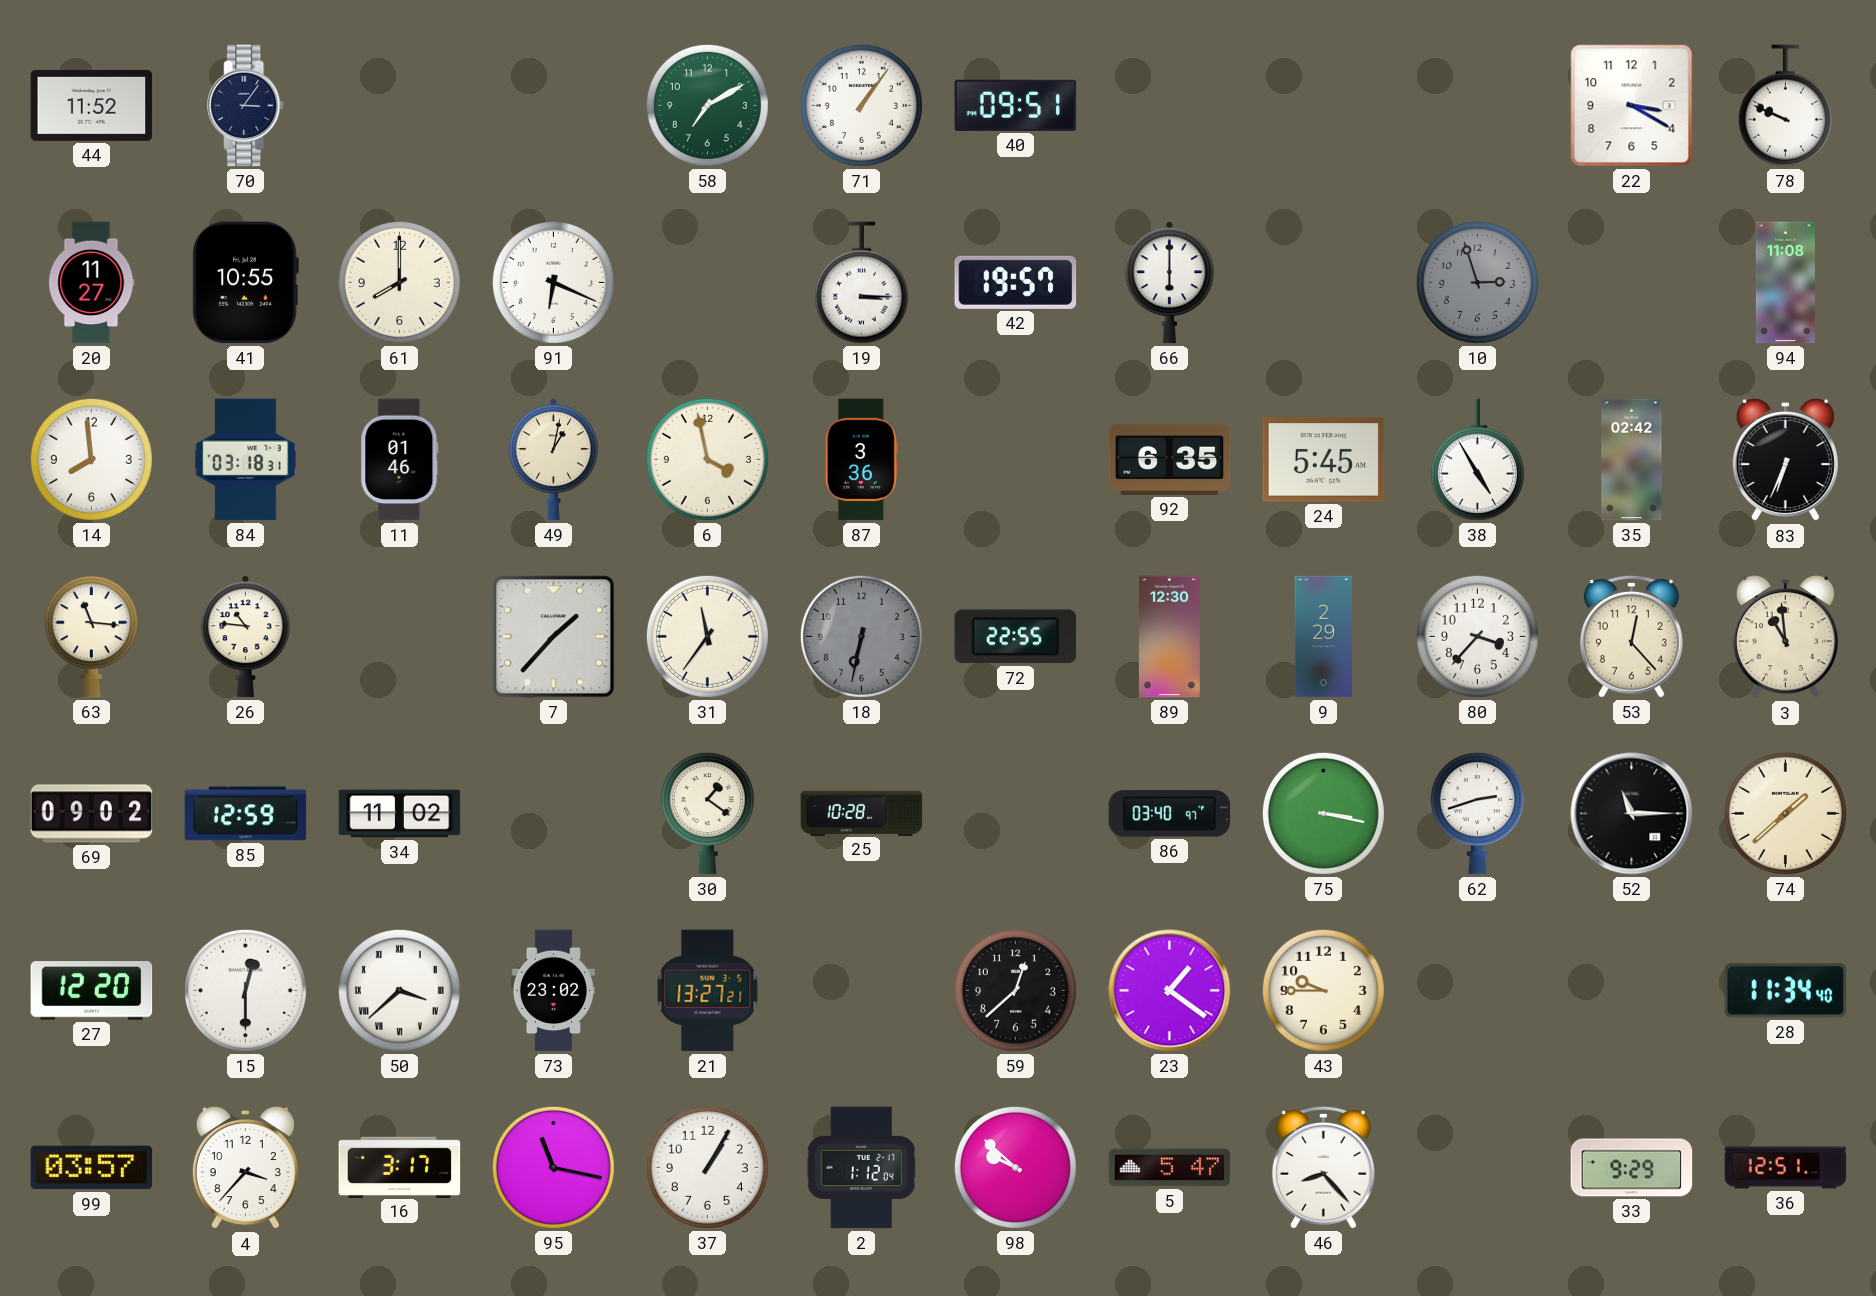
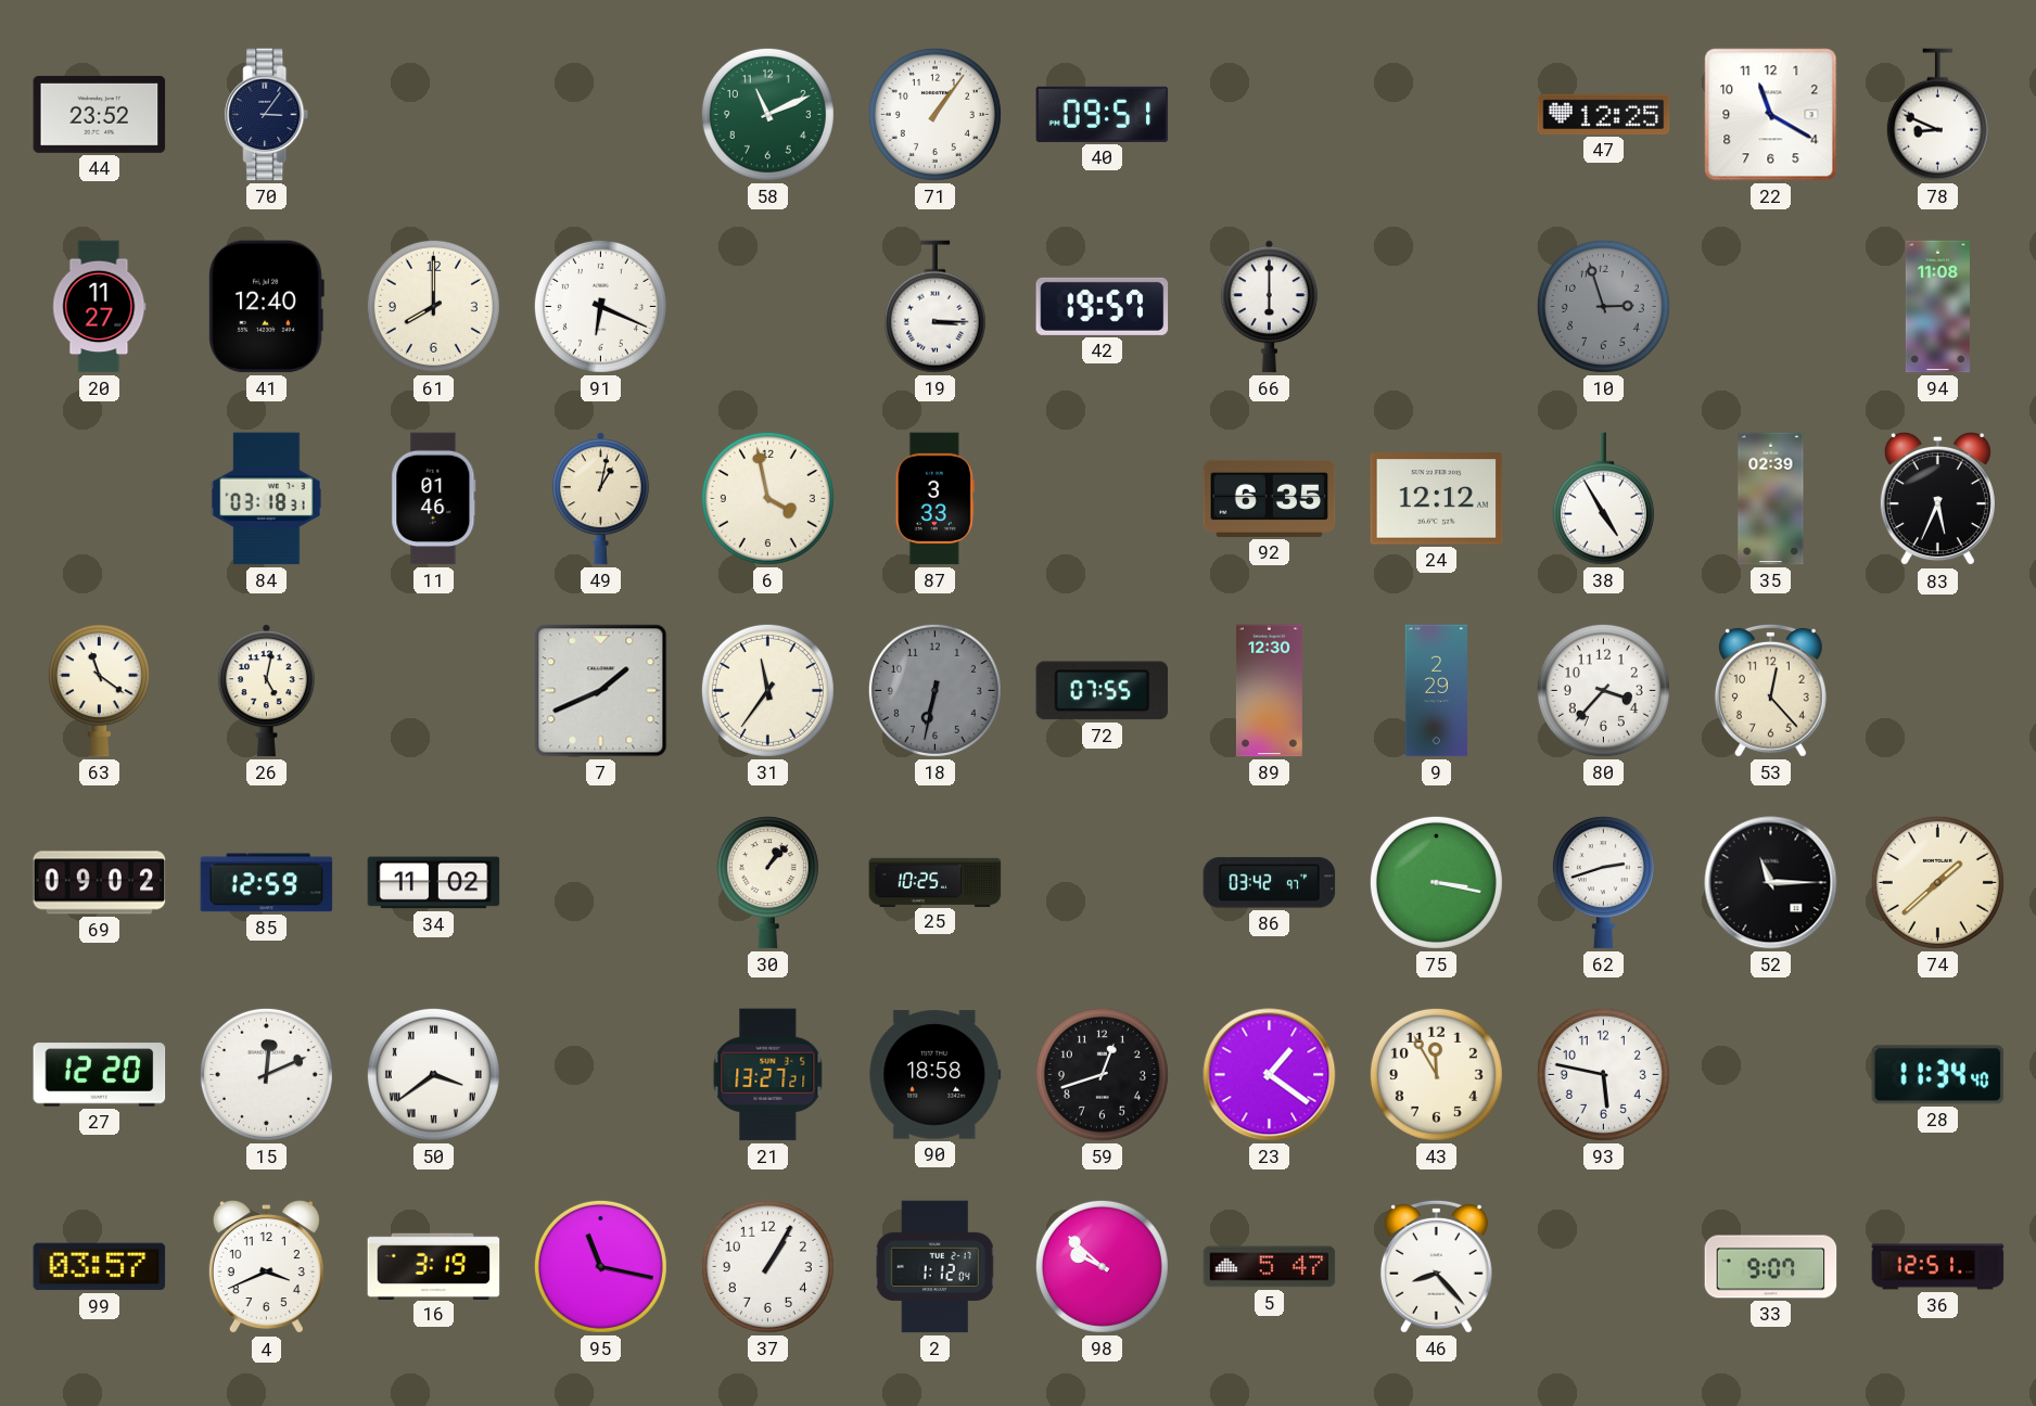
44: 11:52 -> 23:52 (100, 114)
58: 7:10 -> 11:11 (767, 114)
47: none -> 12:25 (1604, 114)
22: 3:20 -> 11:20 (1771, 115)
78: 9:49 -> 8:49 (1937, 115)
41: 10:55 -> 12:40 (266, 307)
14: 7:59 -> none (91, 459)
87: 3:36 -> 3:33 (934, 499)
24: 5:45 -> 12:12 (1437, 499)
35: 02:42 -> 02:39 (1771, 499)
83: 6:34 -> 5:34 (1937, 500)
63: 11:16 -> 11:21 (99, 691)
26: 10:46 -> 5:02 (266, 691)
7: 1:37 -> 1:41 (601, 691)
72: 22:55 -> 07:55 (1103, 691)
3: 10:59 -> none (1785, 638)
30: 1:21 -> 1:07 (767, 883)
25: 10:28 -> 10:25 (936, 882)
86: 03:40 -> 03:42 (1270, 883)
15: 12:30 -> 12:11 (266, 1074)
50: 3:38 -> 3:39 (433, 1074)
73: 23:02 -> none (553, 991)
90: none -> 18:58 (936, 1075)
59: 12:38 -> 12:42 (1102, 1074)
43: 9:45 -> 11:55 (1436, 1074)
93: none -> 5:47 (1603, 1074)
4: 3:37 -> 3:41 (266, 1268)
16: 3:17 -> 3:19 (434, 1266)
33: 9:29 -> 9:07 (1771, 1267)
